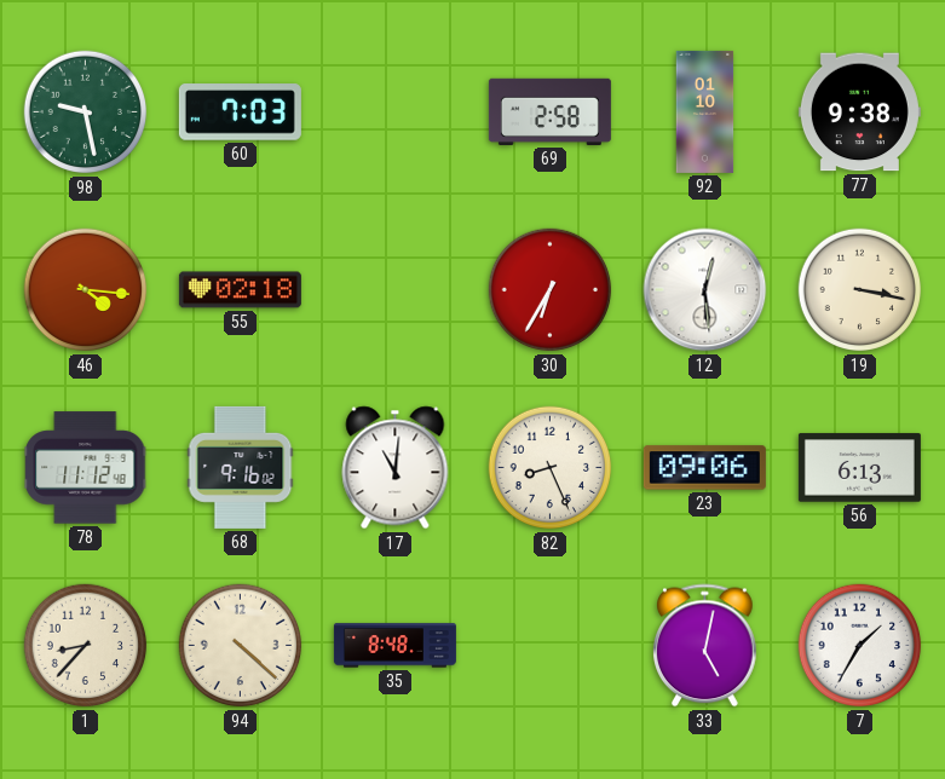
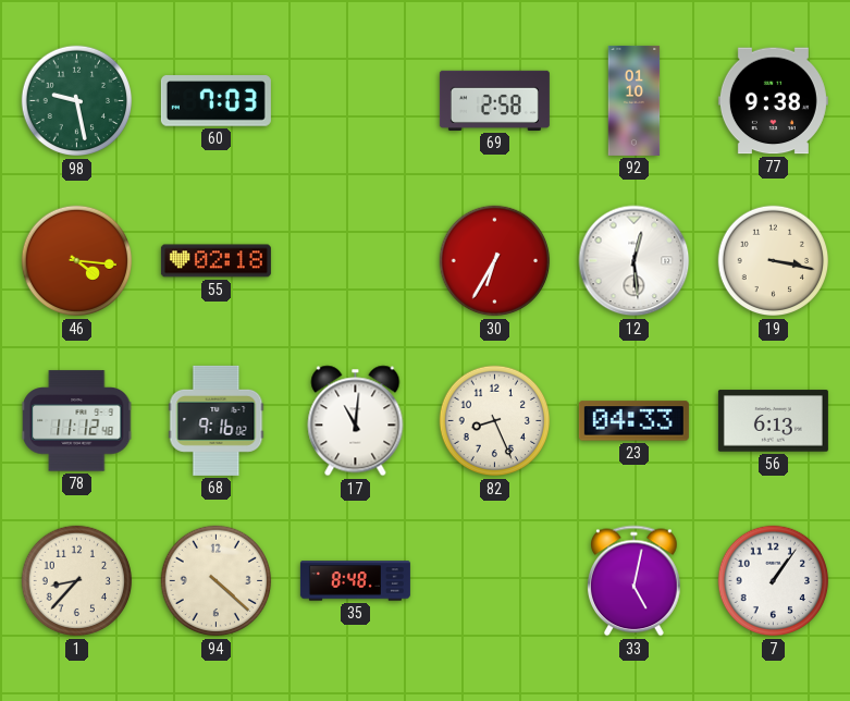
23: 09:06 -> 04:33 (633, 421)
7: 1:35 -> 1:06 (774, 581)
